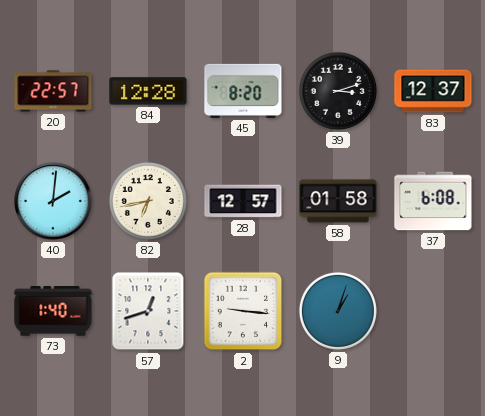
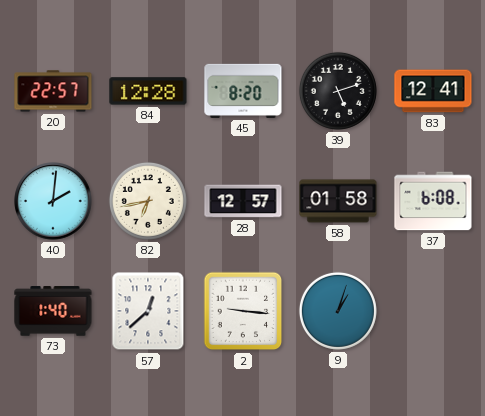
39: 3:12 -> 5:12 (338, 91)
83: 12:37 -> 12:41 (433, 91)
57: 12:42 -> 12:38 (148, 311)
